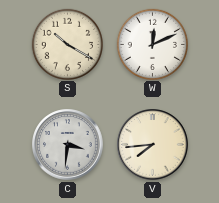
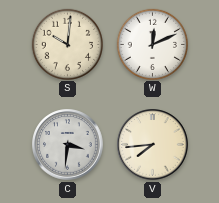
S: 10:20 -> 10:01 (67, 44)
